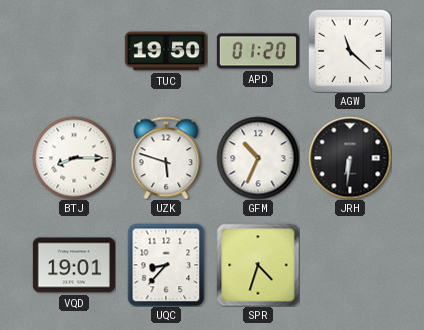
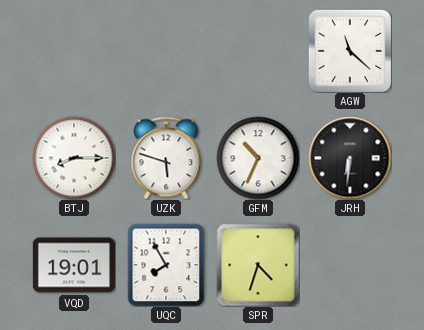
TUC: 19:50 -> none (165, 51)
APD: 01:20 -> none (258, 51)
UQC: 8:37 -> 7:55 (166, 265)
